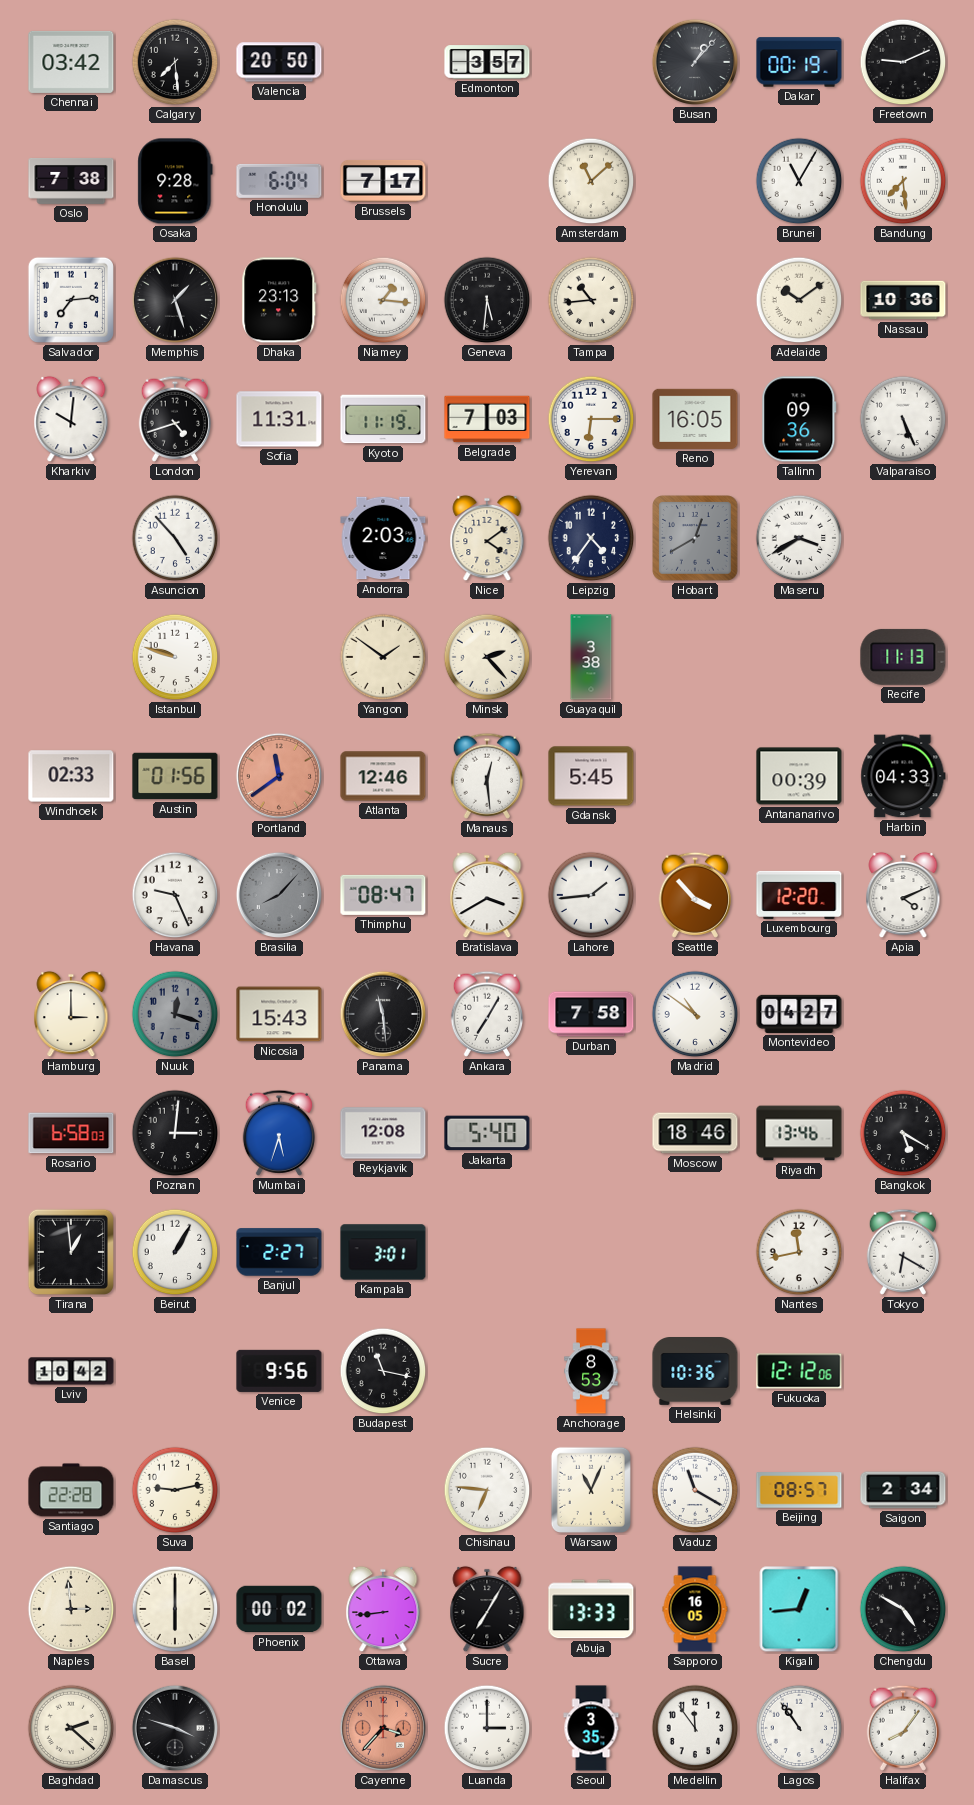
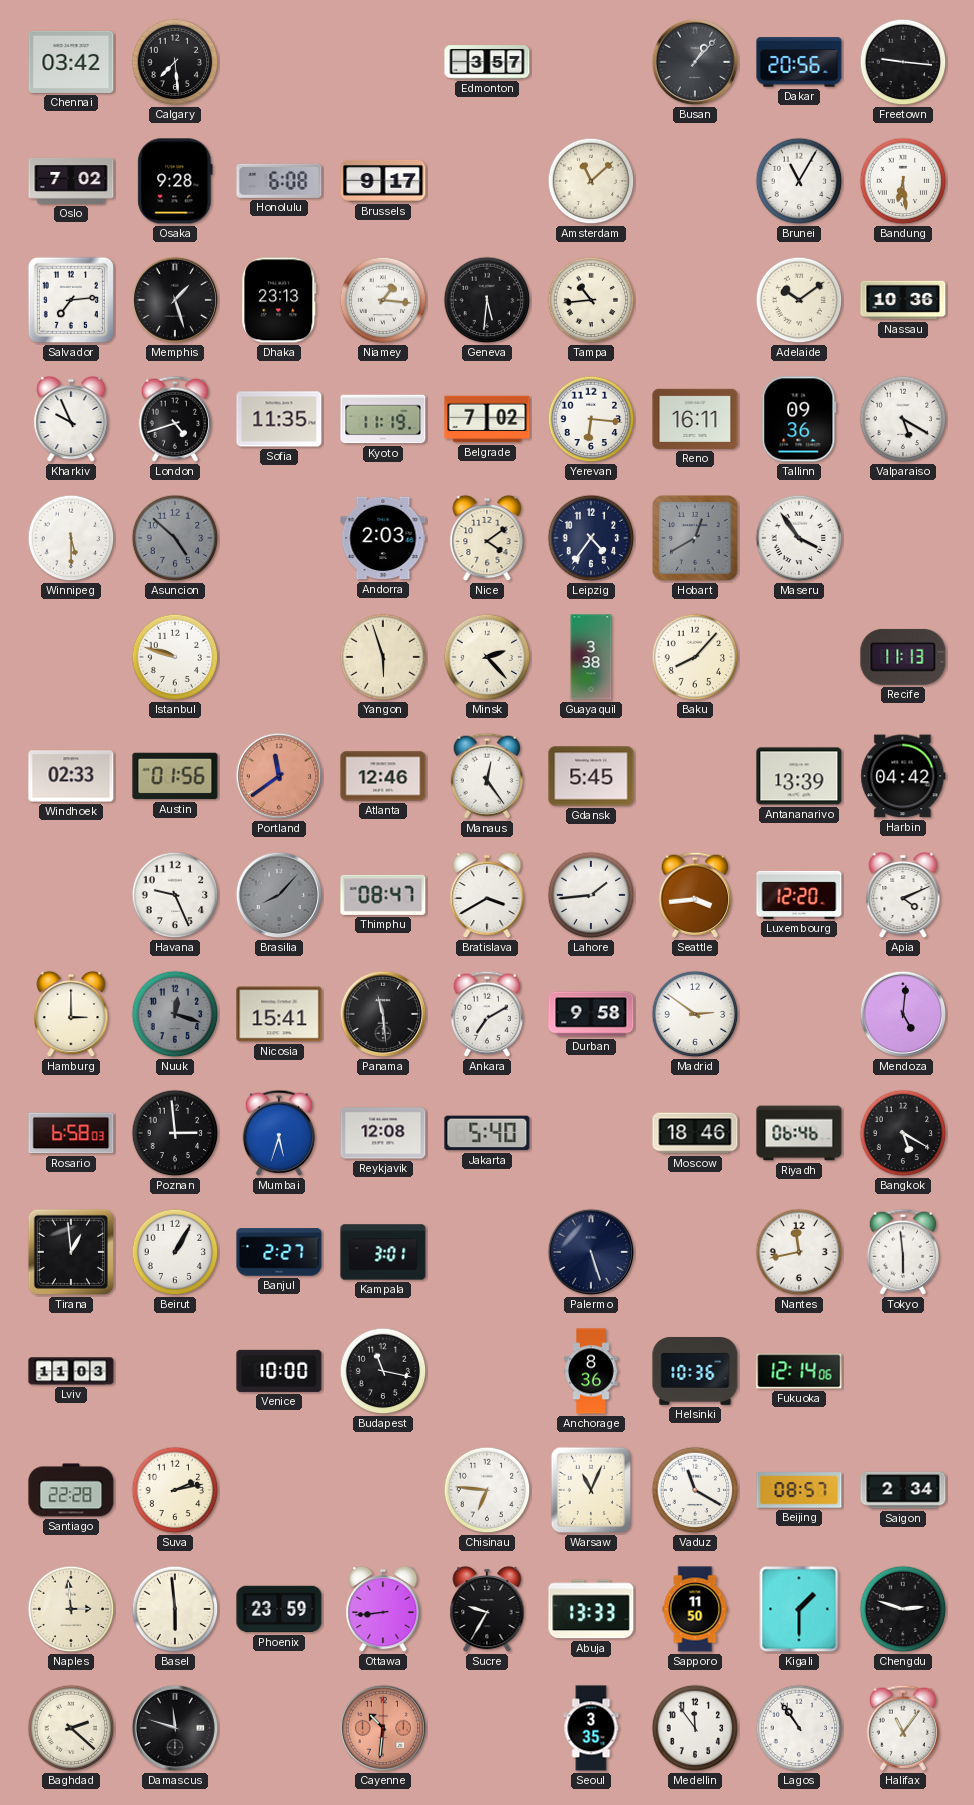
Valencia: 20:50 -> none (279, 62)
Dakar: 00:19 -> 20:56 (799, 62)
Freetown: 9:11 -> 9:16 (903, 62)
Oslo: 7:38 -> 7:02 (71, 181)
Honolulu: 6:04 -> 6:08 (279, 181)
Brussels: 7:17 -> 9:17 (383, 181)
Bandung: 7:29 -> 6:29 (903, 181)
Kharkiv: 10:01 -> 9:56 (71, 419)
Sofia: 11:31 -> 11:35 (279, 419)
Belgrade: 7:03 -> 7:02 (487, 419)
Yerevan: 6:15 -> 6:16 (591, 419)
Reno: 16:05 -> 16:11 (695, 419)
Valparaiso: 5:26 -> 5:20 (903, 419)
Winnipeg: none -> 5:30 (71, 538)
Asuncion: 4:53 -> 4:52 (175, 538)
Asuncion dial: white -> grey (175, 538)
Maseru: 3:40 -> 3:54 (799, 538)
Yangon: 1:51 -> 5:57 (383, 657)
Baku: none -> 8:07 (695, 657)
Manaus: 12:29 -> 12:24 (486, 776)
Antananarivo: 00:39 -> 13:39 (799, 776)
Harbin: 04:33 -> 04:42 (903, 776)
Seattle: 3:53 -> 3:44 (694, 895)
Nicosia: 15:43 -> 15:41 (279, 1014)
Ankara: 7:05 -> 7:10 (486, 1014)
Durban: 7:58 -> 9:58 (591, 1014)
Madrid: 10:51 -> 2:51 (695, 1014)
Montevideo: 04:27 -> none (799, 1014)
Mendoza: none -> 5:01 (903, 1014)
Poznan: 3:01 -> 2:59 (175, 1133)
Riyadh: 13:46 -> 06:46 (799, 1133)
Palermo: none -> 5:27 (591, 1252)
Tokyo: 6:20 -> 5:59 (902, 1252)
Lviv: 10:42 -> 11:03 (71, 1371)
Venice: 9:56 -> 10:00 (279, 1371)
Anchorage: 8:53 -> 8:36 (591, 1371)
Fukuoka: 12:12 -> 12:14 (799, 1371)
Suva: 9:13 -> 2:13 (175, 1490)
Basel: 6:00 -> 5:59 (175, 1609)
Phoenix: 00:02 -> 23:59 (279, 1609)
Sucre: 7:05 -> 9:35 (487, 1609)
Sapporo: 16:05 -> 11:50 (695, 1609)
Kigali: 12:44 -> 1:30 (799, 1609)
Chengdu: 4:50 -> 2:48 (903, 1609)
Damascus: 3:48 -> 11:48 (175, 1728)
Cayenne: 3:37 -> 10:31 (383, 1728)
Luanda: 3:00 -> none (487, 1728)
Halifax: 8:06 -> 11:06 (902, 1728)
